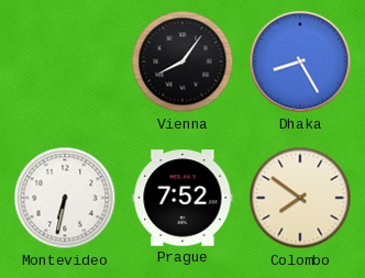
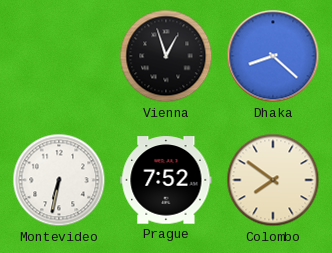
Vienna: 8:06 -> 12:57 (166, 56)
Dhaka: 8:25 -> 8:22 (273, 56)
